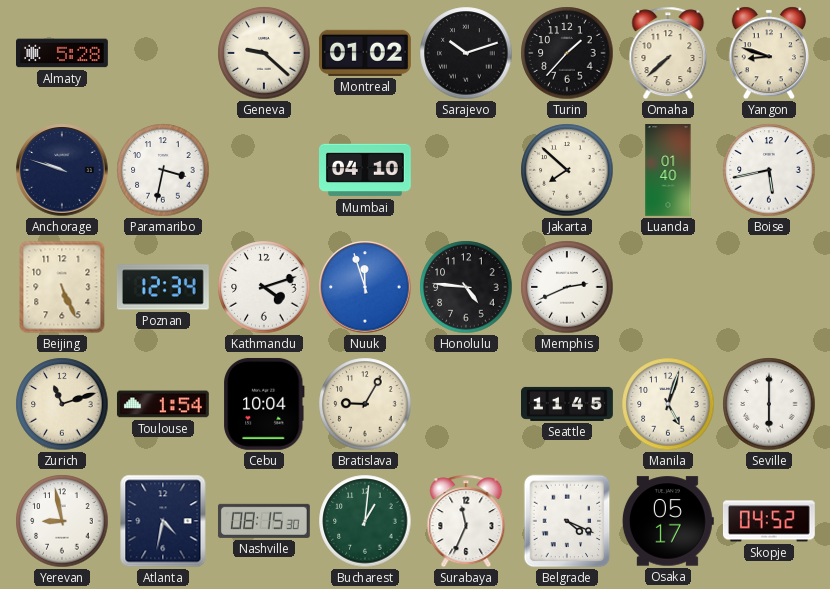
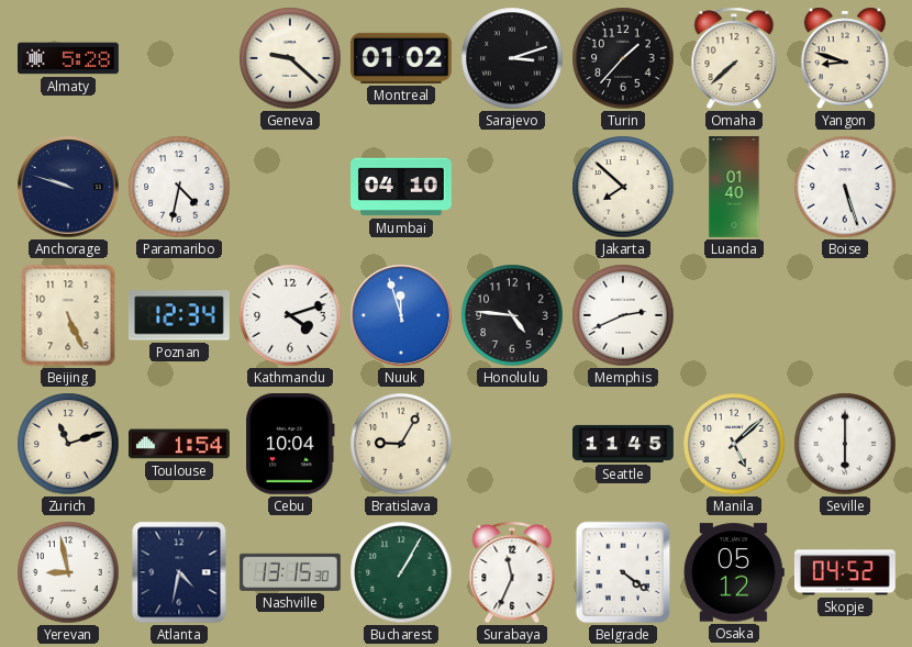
Sarajevo: 10:12 -> 3:12 (512, 58)
Paramaribo: 3:32 -> 4:32 (179, 187)
Boise: 5:43 -> 5:27 (845, 187)
Manila: 5:03 -> 5:08 (734, 444)
Nashville: 08:15 -> 13:15 (290, 572)
Bucharest: 1:01 -> 1:05 (401, 572)
Belgrade: 4:19 -> 4:21 (623, 572)
Osaka: 05:17 -> 05:12 (734, 572)
